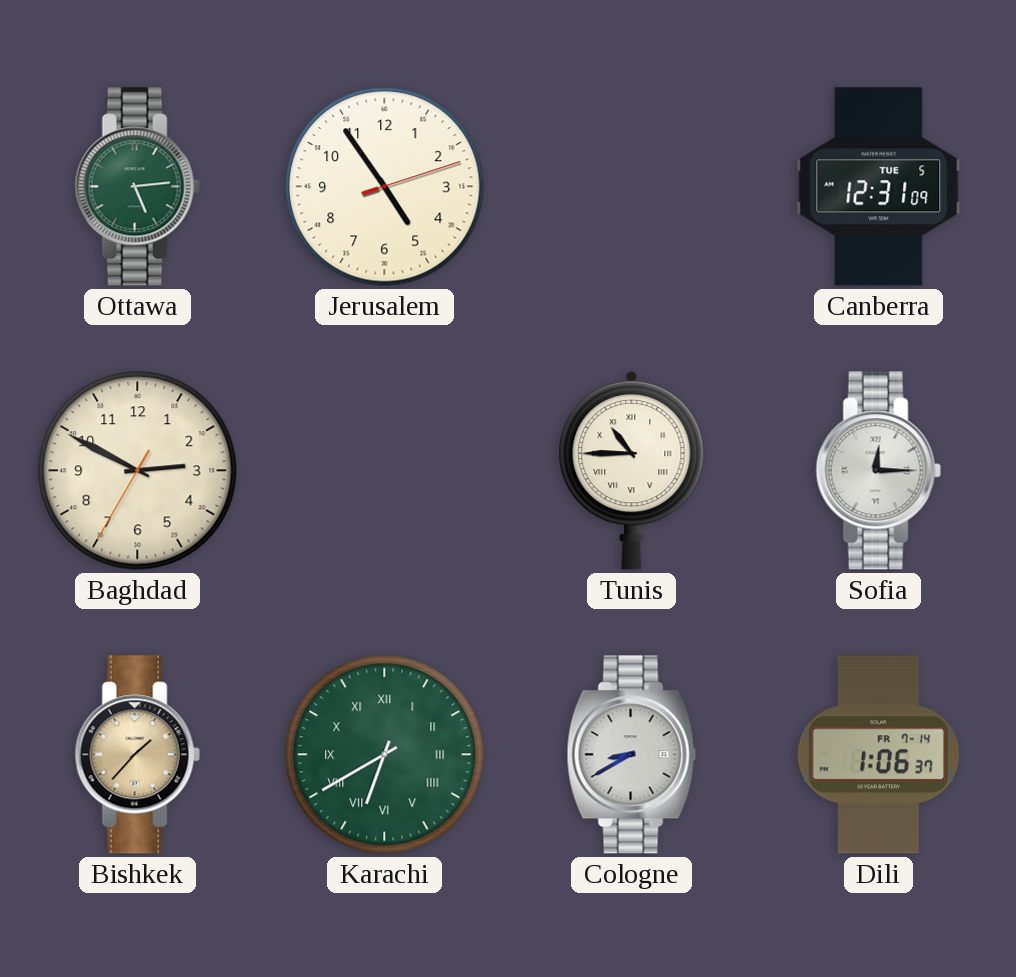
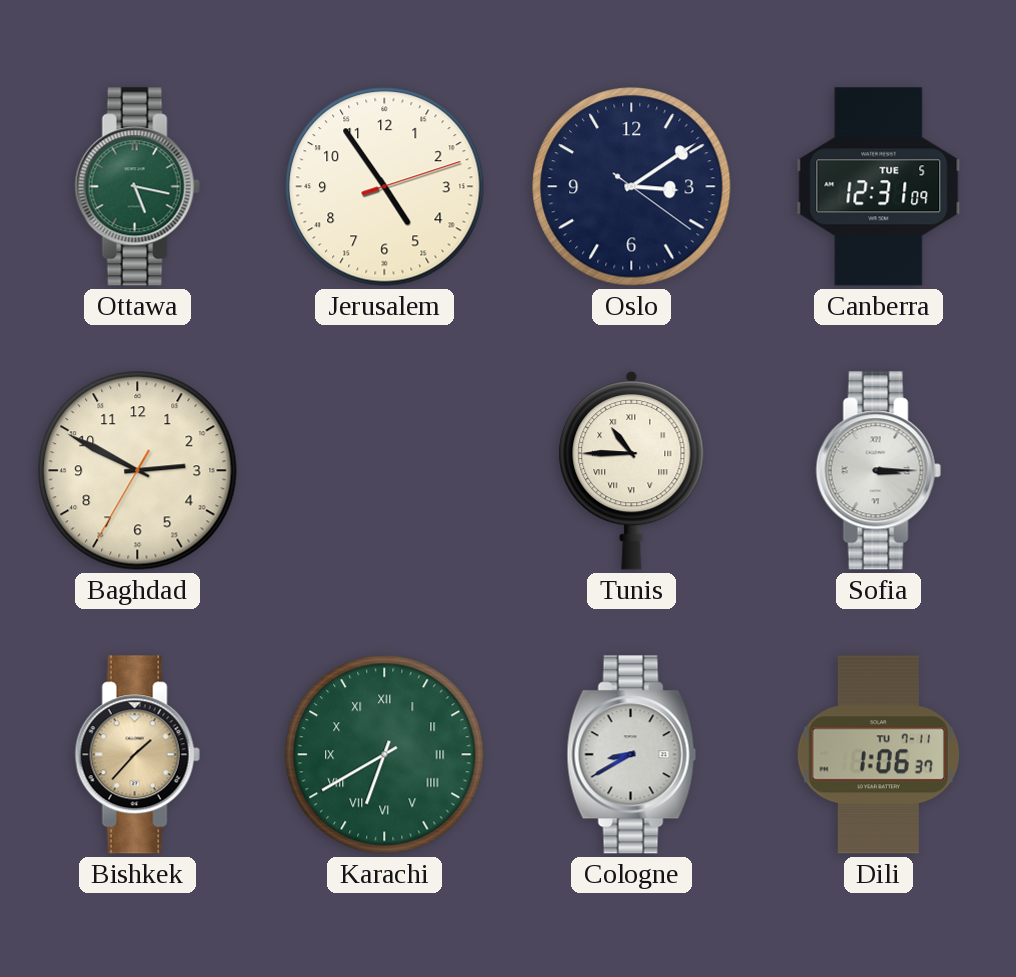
Ottawa: 5:14 -> 5:17 (137, 187)
Oslo: none -> 3:09 (632, 187)
Sofia: 12:15 -> 3:15 (878, 471)
Dili date: FR 7-14 -> TU 7-11 (878, 755)
